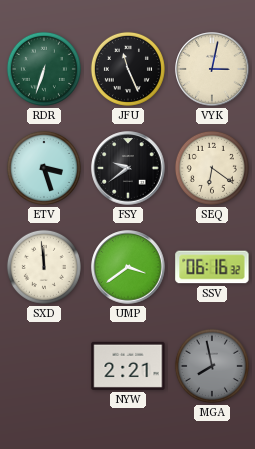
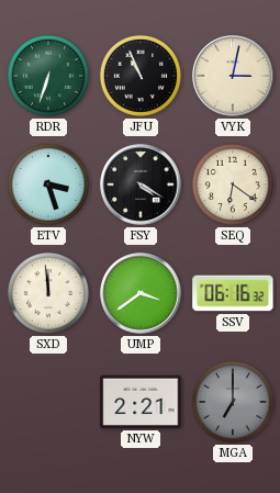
JFU: 11:26 -> 10:56 (141, 76)
FSY: 9:39 -> 4:20 (141, 184)
MGA: 7:58 -> 7:00 (233, 402)
